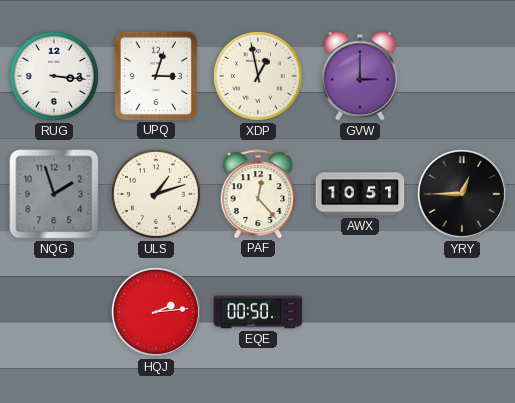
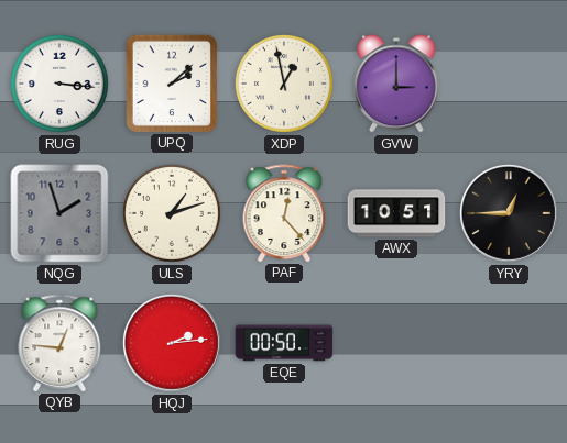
UPQ: 3:03 -> 2:08 (171, 82)
QYB: none -> 12:46 (59, 343)
